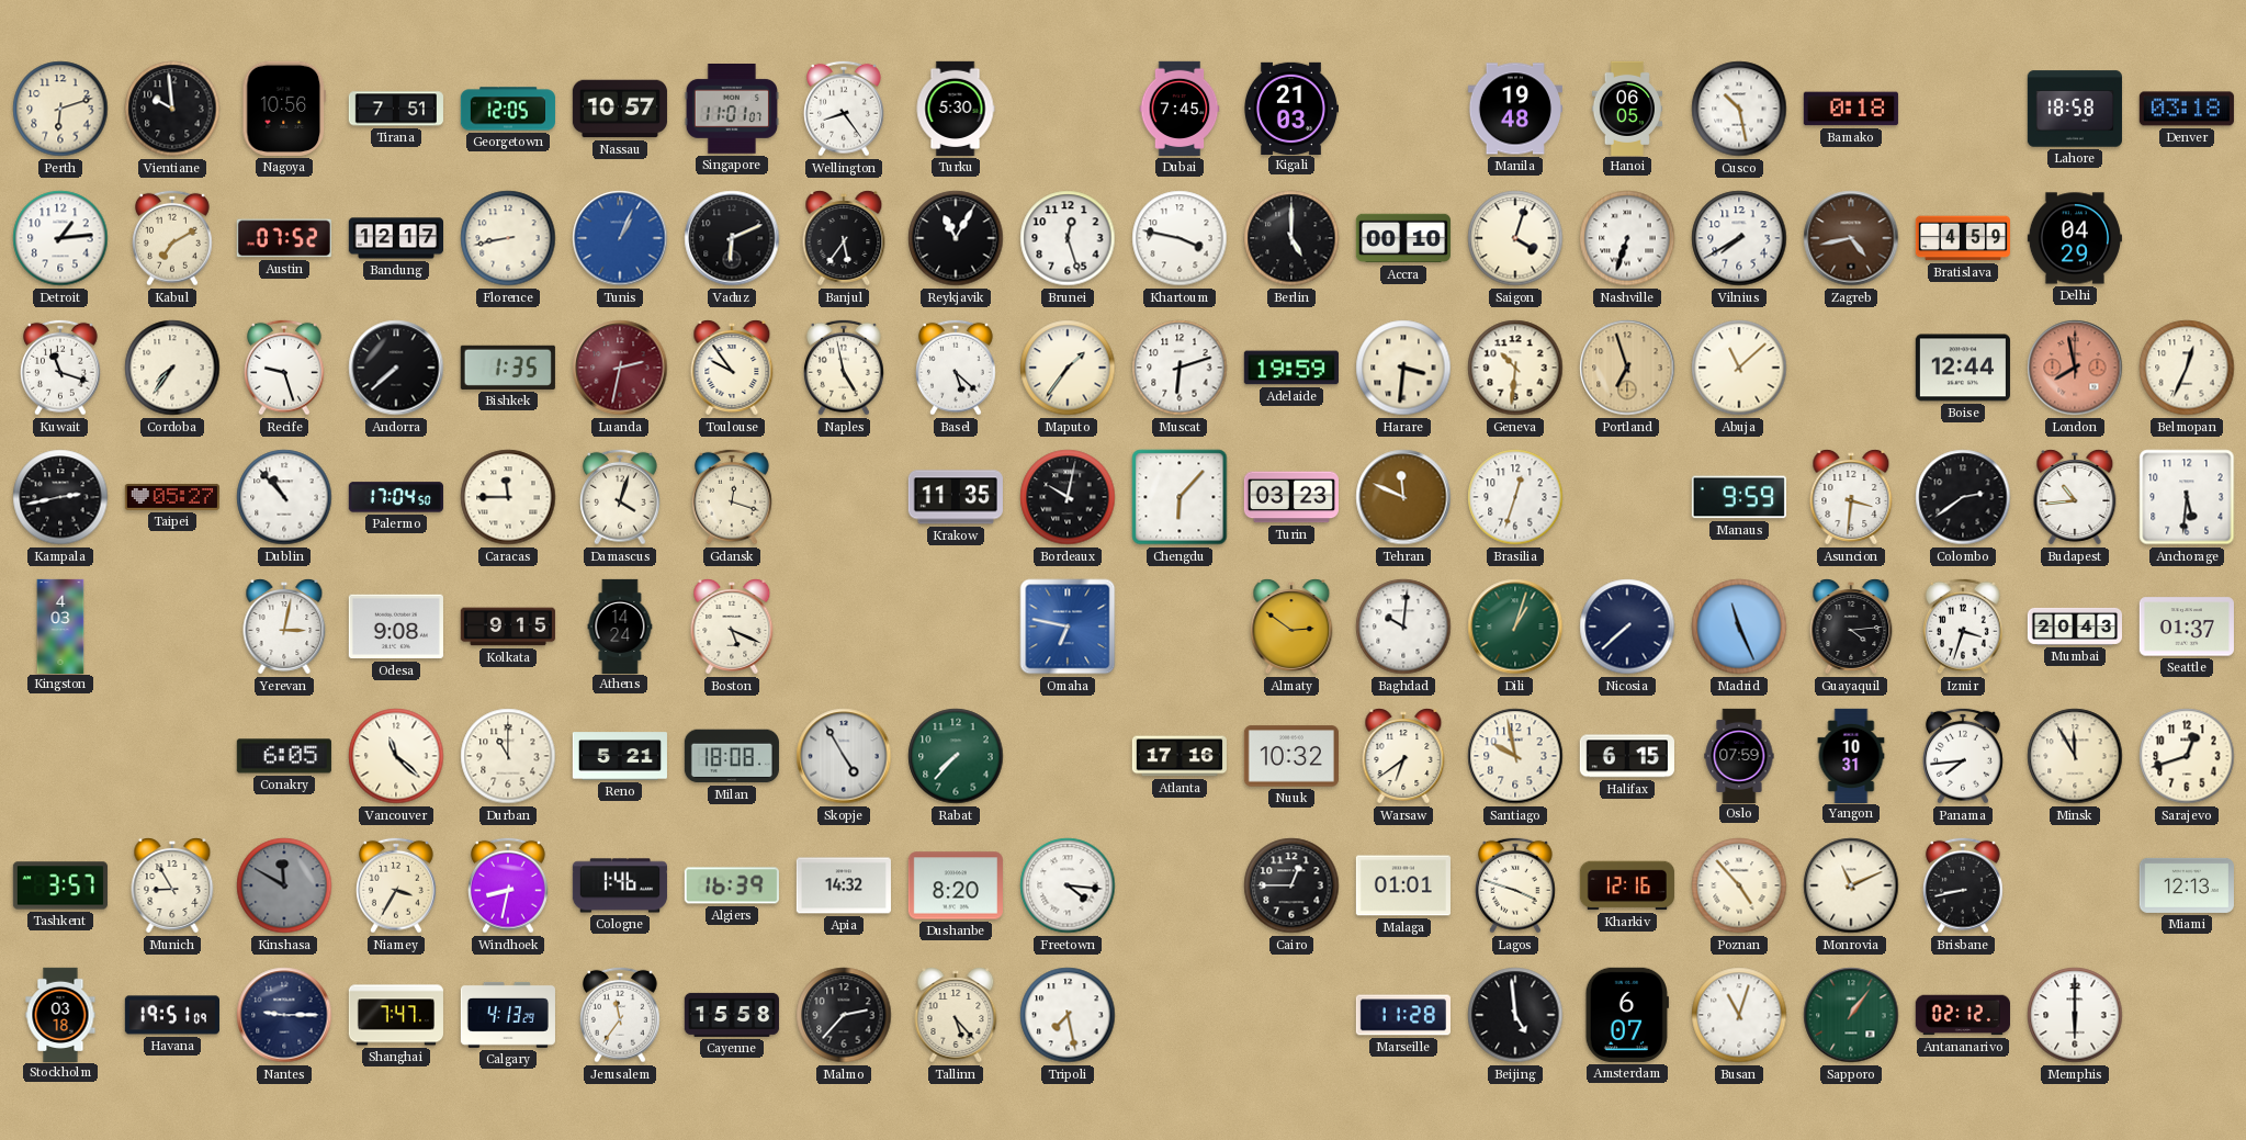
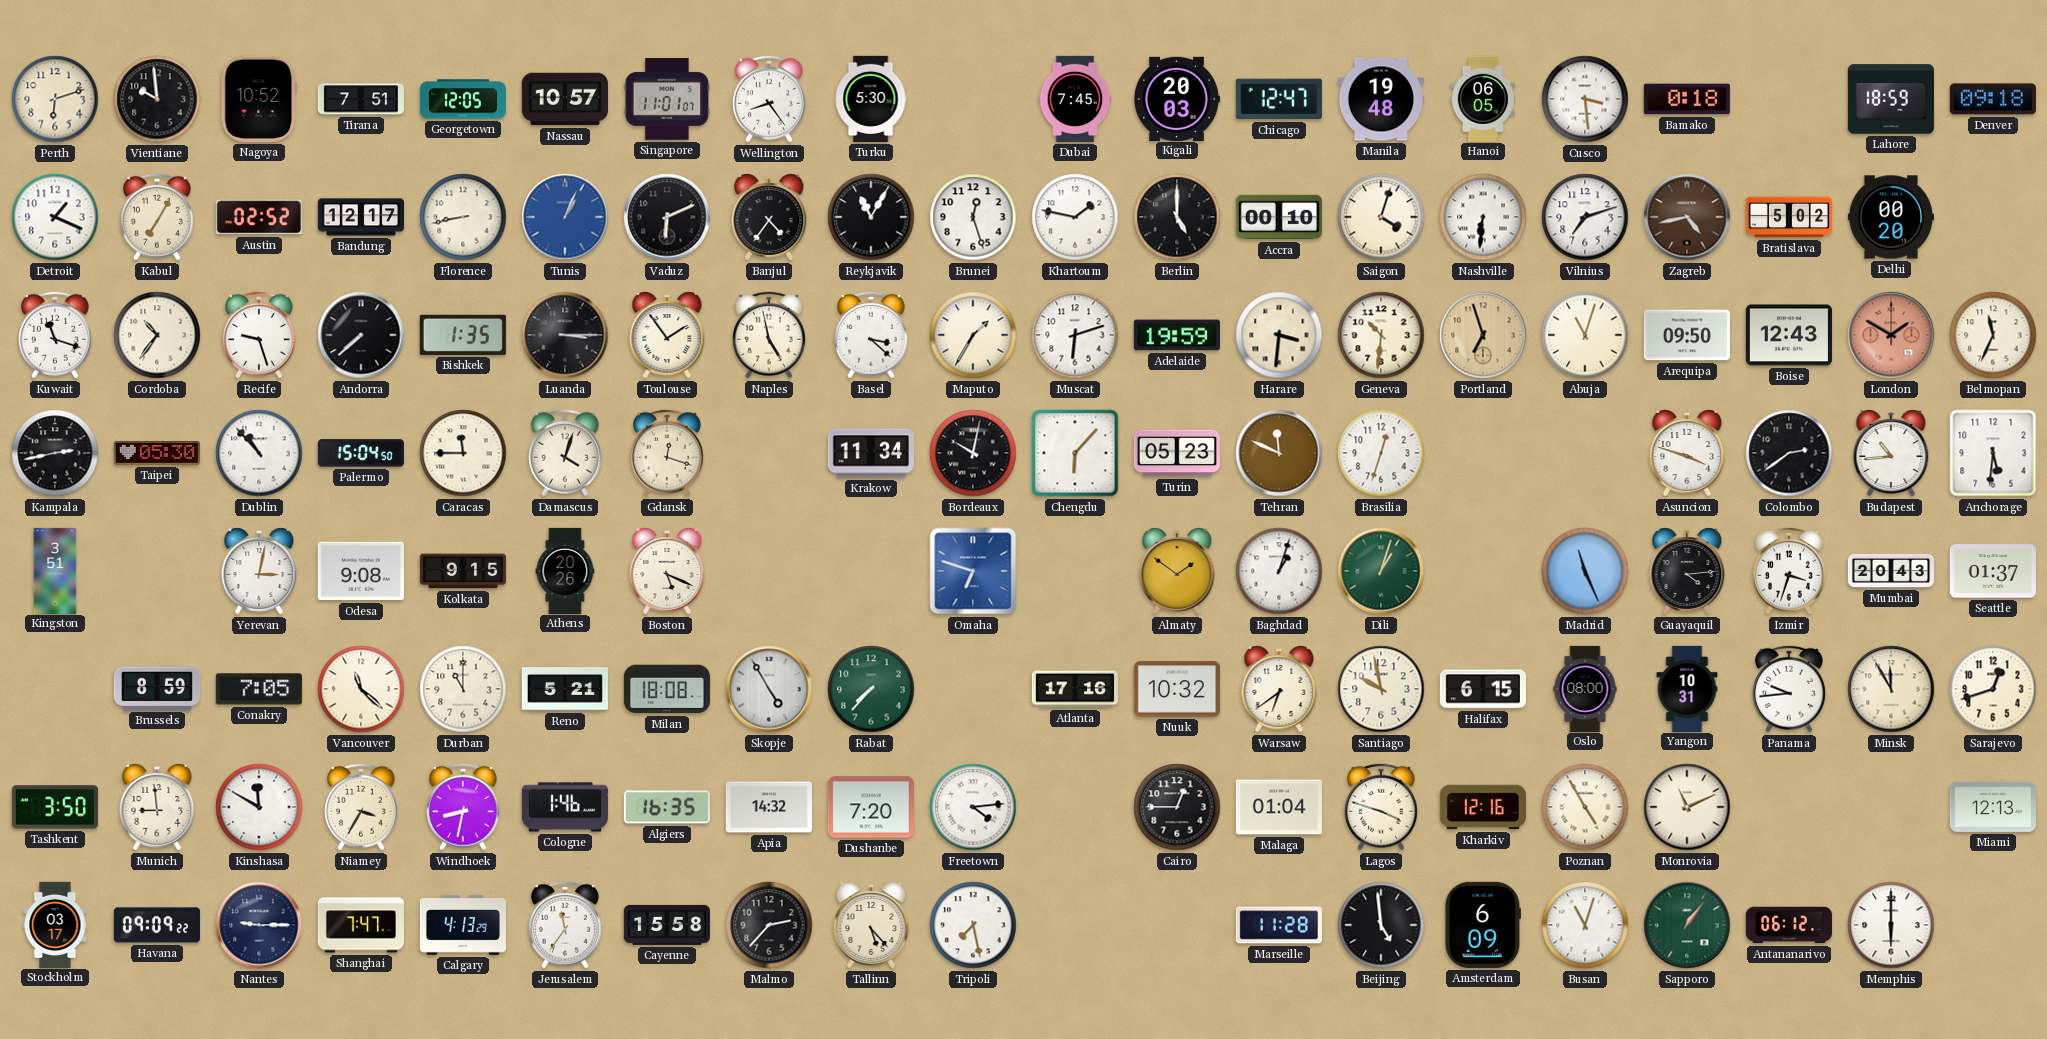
Nagoya: 10:56 -> 10:52 (259, 99)
Kigali: 21:03 -> 20:03 (1176, 98)
Chicago: none -> 12:47 (1279, 99)
Cusco: 10:28 -> 3:29 (1585, 99)
Lahore: 18:58 -> 18:59 (1891, 99)
Denver: 03:18 -> 09:18 (1993, 99)
Detroit: 1:14 -> 1:19 (55, 217)
Kabul: 7:10 -> 7:05 (158, 217)
Austin: 07:52 -> 02:52 (259, 217)
Banjul: 5:36 -> 4:36 (769, 217)
Khartoum: 3:47 -> 1:47 (1075, 217)
Nashville: 6:33 -> 6:31 (1483, 217)
Vilnius: 7:40 -> 7:12 (1585, 217)
Bratislava: 4:59 -> 5:02 (1788, 217)
Delhi: 04:29 -> 00:20 (1891, 217)
Cordoba: 7:36 -> 10:36 (157, 335)
Luanda: 2:32 -> 3:15 (565, 335)
Luanda dial: burgundy -> black (565, 335)
Toulouse: 9:54 -> 1:54 (667, 335)
Basel: 5:22 -> 3:22 (872, 335)
Maputo: 1:36 -> 1:35 (973, 335)
Abuja: 11:08 -> 11:03 (1585, 335)
Arequipa: none -> 09:50 (1687, 335)
Boise: 12:44 -> 12:43 (1789, 335)
London: 7:58 -> 1:50 (1891, 335)
Belmopan: 12:34 -> 11:34 (1993, 335)
Taipei: 05:27 -> 05:30 (157, 453)
Palermo: 17:04 -> 15:04 (361, 453)
Krakow: 11:35 -> 11:34 (871, 453)
Turin: 03:23 -> 05:23 (1177, 453)
Manaus: 9:59 -> none (1739, 497)
Asuncion: 3:31 -> 3:48 (1687, 453)
Kingston: 4:03 -> 3:51 (55, 570)
Athens: 14:24 -> 20:26 (565, 570)
Omaha: 6:47 -> 6:48 (973, 571)
Almaty: 2:51 -> 1:51 (1177, 571)
Baghdad: 10:01 -> 1:03 (1279, 571)
Nicosia: 7:38 -> none (1627, 627)
Brussels: none -> 8:59 (157, 688)
Conakry: 6:05 -> 7:05 (259, 689)
Oslo: 07:59 -> 08:00 (1585, 688)
Panama: 7:44 -> 9:44 (1790, 689)
Tashkent: 3:57 -> 3:50 (55, 807)
Munich: 8:55 -> 8:59 (157, 807)
Kinshasa dial: grey -> white (259, 807)
Algiers: 16:39 -> 16:35 (667, 807)
Dushanbe: 8:20 -> 7:20 (871, 807)
Freetown: 4:16 -> 4:14 (973, 807)
Malaga: 01:01 -> 01:04 (1279, 807)
Poznan: 4:53 -> 4:55 (1585, 807)
Brisbane: 8:43 -> none (1964, 885)
Stockholm: 03:18 -> 03:17 (55, 924)
Havana: 19:51 -> 09:09 (157, 925)
Amsterdam: 6:07 -> 6:09 (1483, 925)
Antananarivo: 02:12 -> 06:12 (1789, 925)
